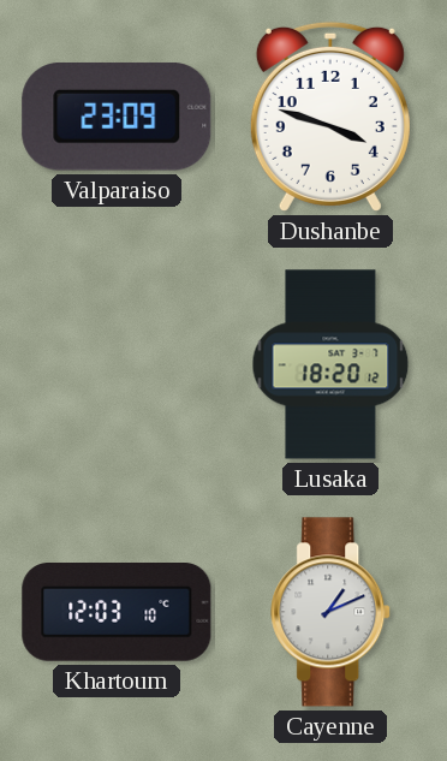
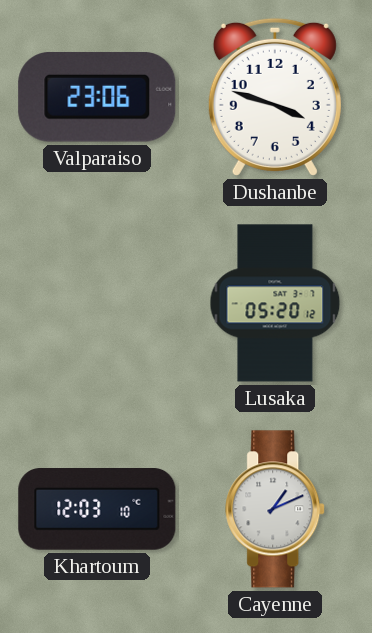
Valparaiso: 23:09 -> 23:06 (97, 97)
Lusaka: 18:20 -> 05:20 (275, 303)
